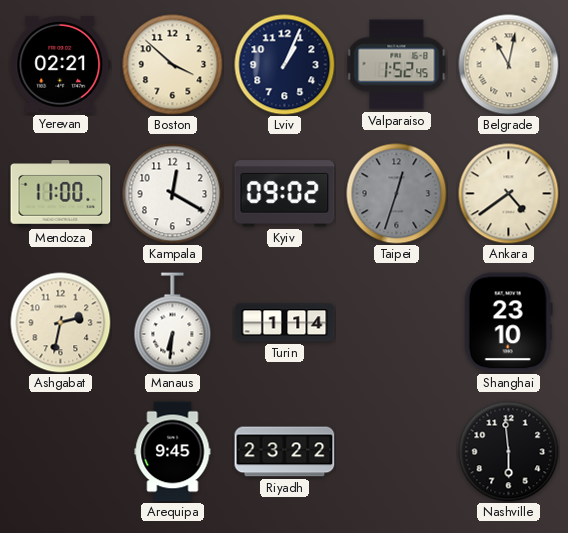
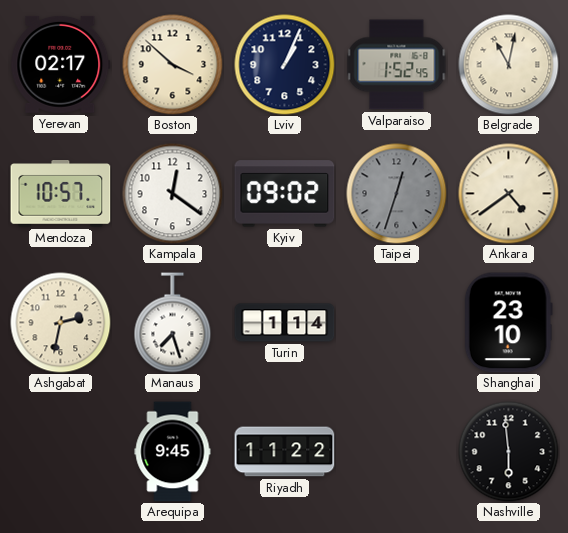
Yerevan: 02:21 -> 02:17 (61, 64)
Mendoza: 11:00 -> 10:57 (61, 194)
Kampala: 12:20 -> 12:21 (173, 194)
Manaus: 6:31 -> 7:27 (173, 323)
Riyadh: 23:22 -> 11:22 (285, 452)
